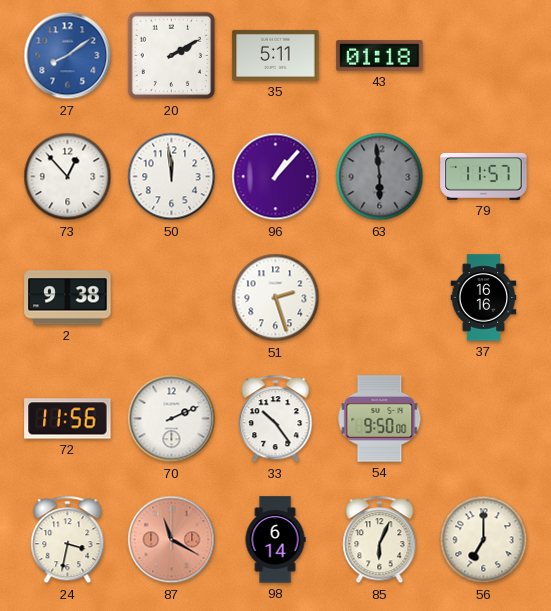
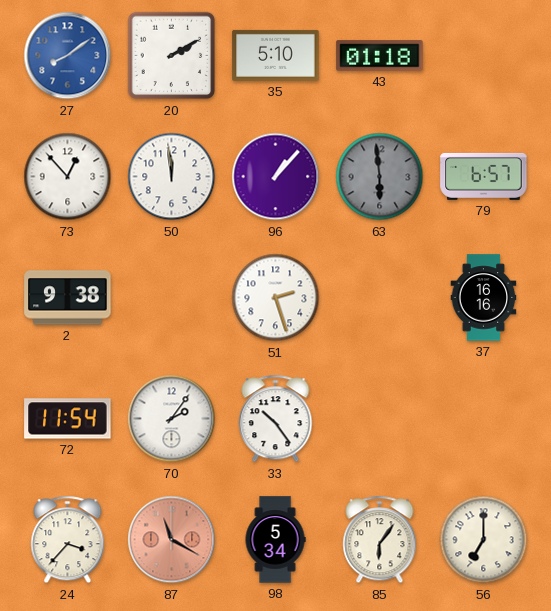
35: 5:11 -> 5:10 (276, 55)
79: 11:57 -> 6:57 (484, 176)
72: 11:56 -> 11:54 (68, 419)
70: 2:11 -> 2:06 (172, 419)
54: 9:50 -> none (380, 419)
24: 3:32 -> 3:37 (68, 540)
98: 6:14 -> 5:34 (275, 540)
85: 6:04 -> 6:06 (380, 540)
